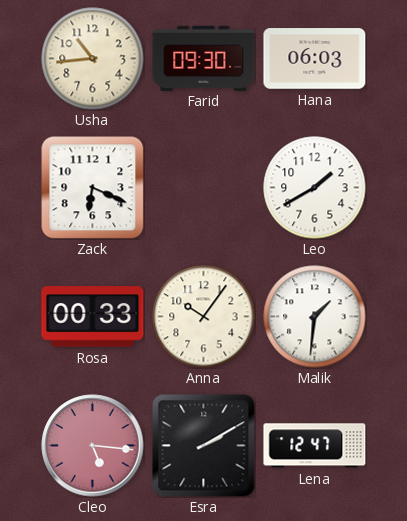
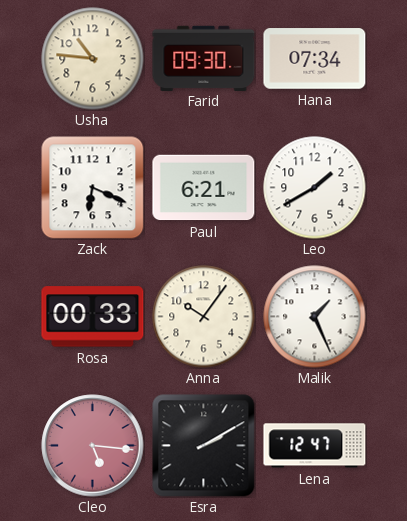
Usha: 10:44 -> 10:46 (93, 59)
Hana: 06:03 -> 07:34 (315, 59)
Paul: none -> 6:21 (204, 188)
Malik: 1:31 -> 1:26 (315, 317)
